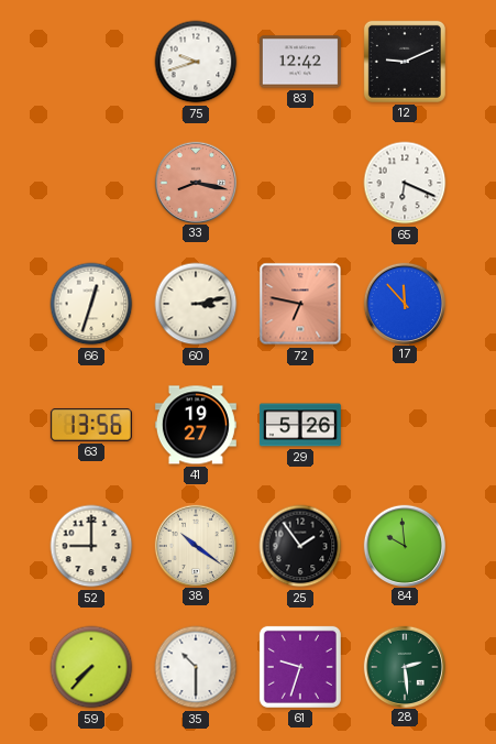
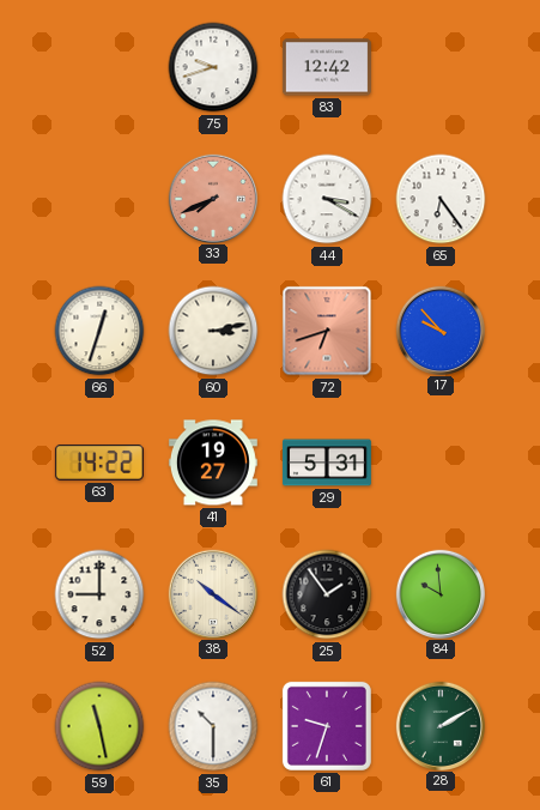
12: 9:11 -> none (405, 62)
33: 8:17 -> 7:41 (212, 198)
44: none -> 3:20 (327, 199)
65: 6:19 -> 6:24 (441, 199)
72: 6:47 -> 6:42 (327, 331)
17: 11:53 -> 9:53 (439, 330)
63: 13:56 -> 14:22 (99, 463)
29: 5:26 -> 5:31 (327, 463)
59: 7:37 -> 11:28 (99, 726)
28: 2:29 -> 2:10 (439, 725)
